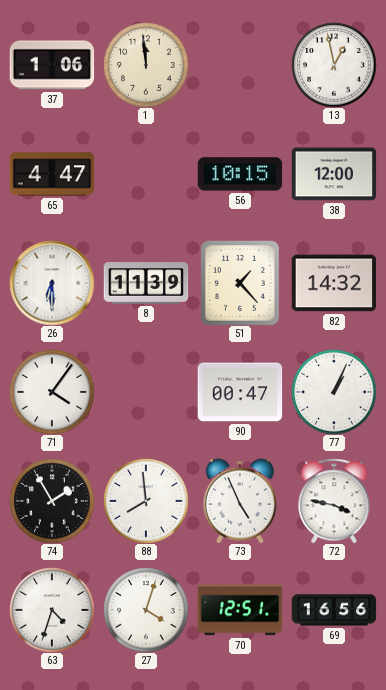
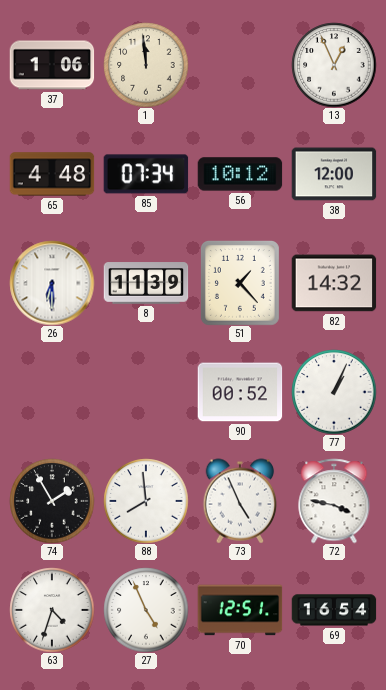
13: 12:58 -> 12:56 (334, 65)
65: 4:47 -> 4:48 (52, 174)
85: none -> 07:34 (146, 174)
56: 10:15 -> 10:12 (240, 174)
71: 4:06 -> none (52, 392)
90: 00:47 -> 00:52 (240, 392)
27: 4:03 -> 4:56 (146, 610)
69: 16:56 -> 16:54 (334, 610)
